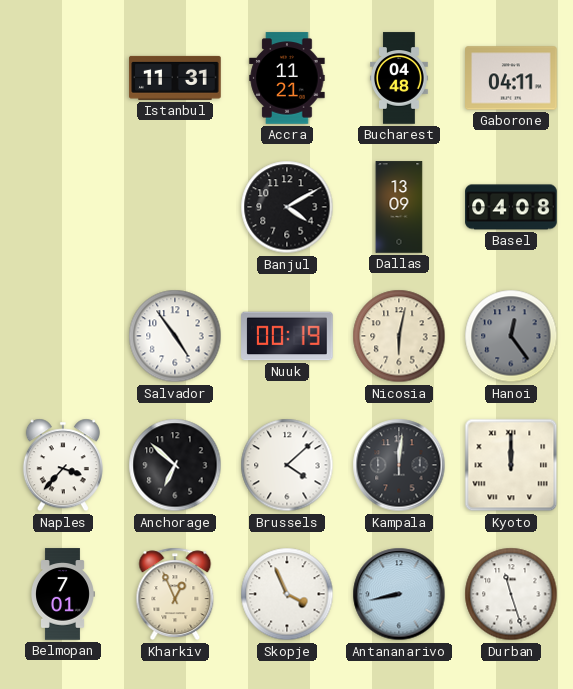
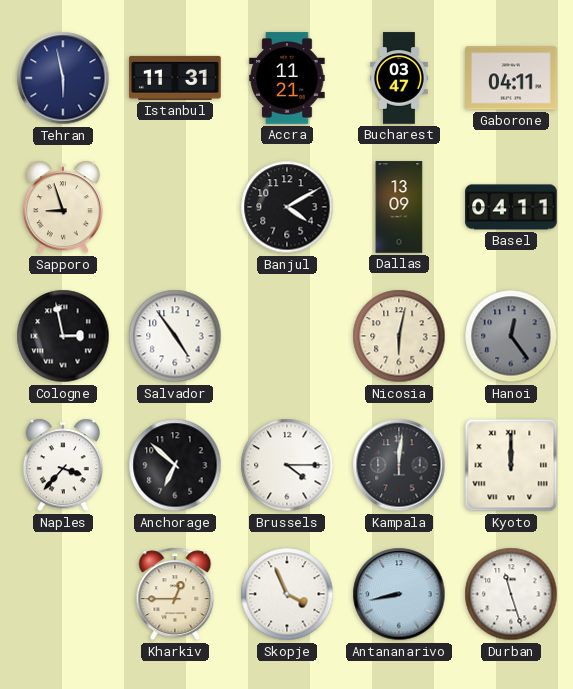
Tehran: none -> 5:58 (63, 78)
Bucharest: 04:48 -> 03:47 (400, 78)
Sapporo: none -> 8:57 (63, 207)
Basel: 04:08 -> 04:11 (511, 207)
Cologne: none -> 2:58 (63, 336)
Nuuk: 00:19 -> none (287, 336)
Brussels: 4:08 -> 4:15 (287, 465)
Belmopan: 7:01 -> none (63, 594)
Kharkiv: 12:56 -> 12:45 (175, 594)
